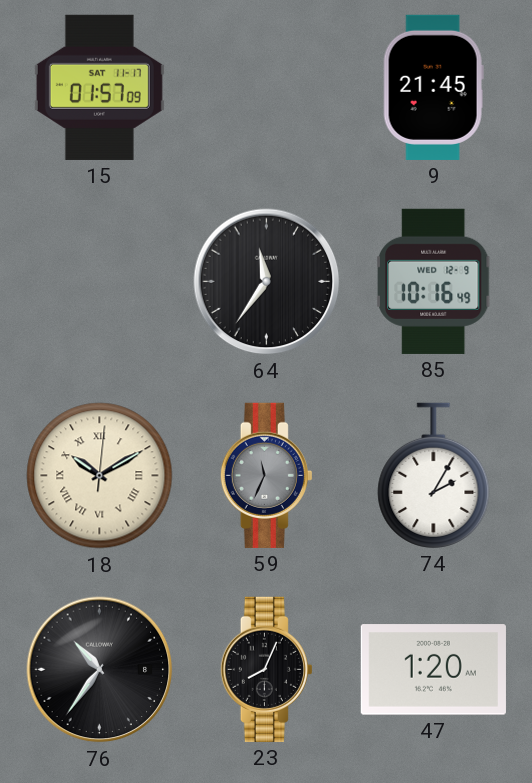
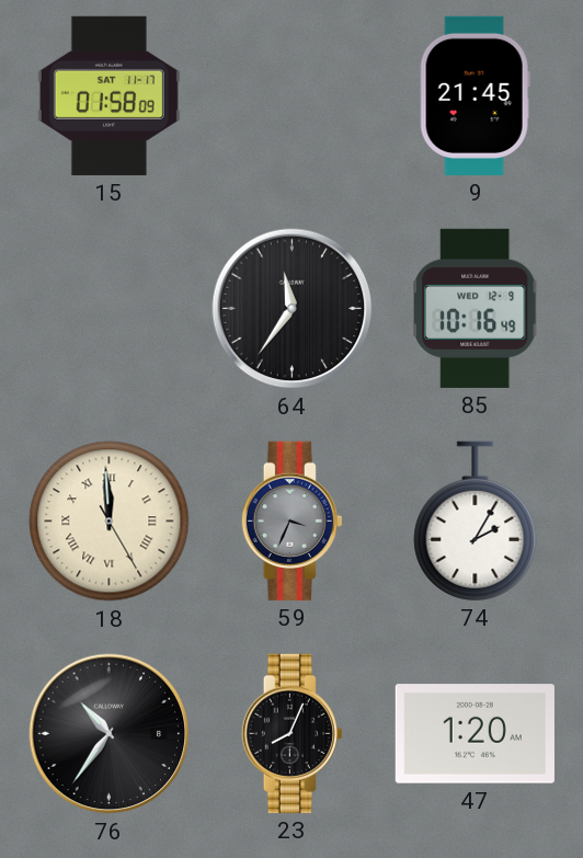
15: 01:57 -> 01:58 (108, 95)
18: 10:10 -> 11:59 (110, 522)
59: 11:34 -> 3:34 (291, 520)
